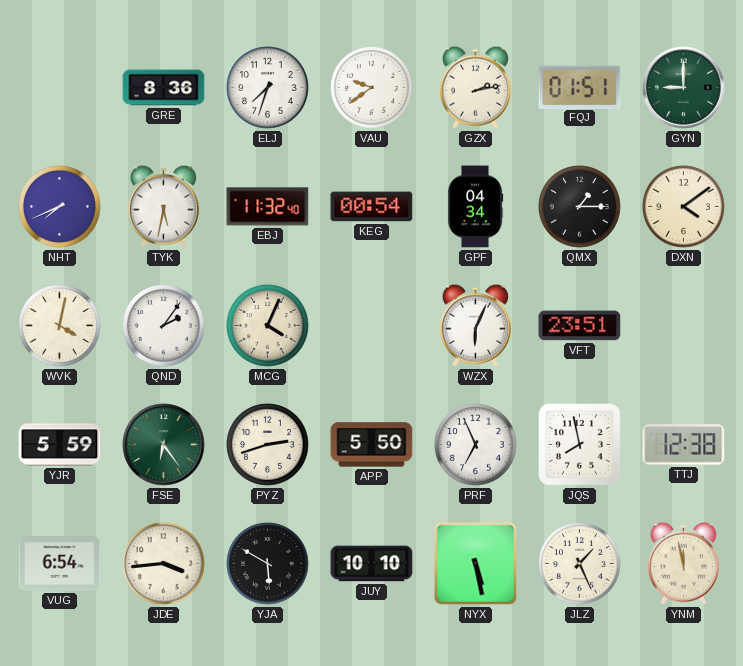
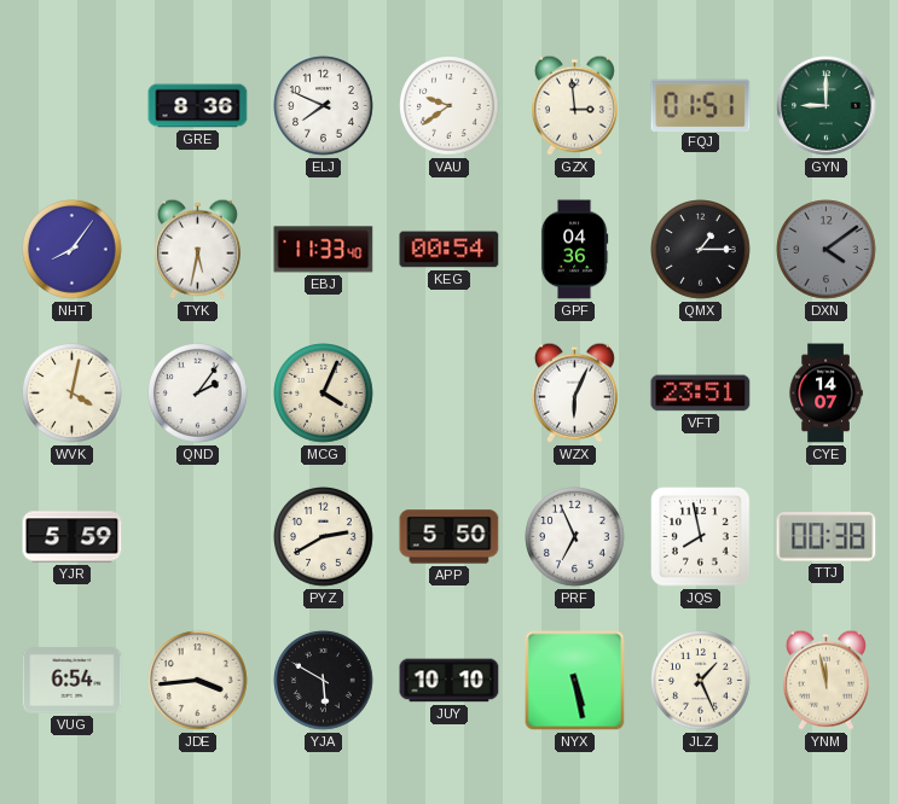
ELJ: 7:33 -> 7:49 (324, 106)
GZX: 2:13 -> 2:59 (574, 105)
NHT: 7:41 -> 8:06 (73, 250)
EBJ: 11:32 -> 11:33 (324, 250)
GPF: 04:34 -> 04:36 (574, 250)
DXN dial: cream -> grey (827, 250)
CYE: none -> 14:07 (825, 394)
FSE: 6:24 -> none (164, 445)
PYZ: 2:42 -> 2:40 (324, 537)
TTJ: 12:38 -> 00:38 (827, 537)
